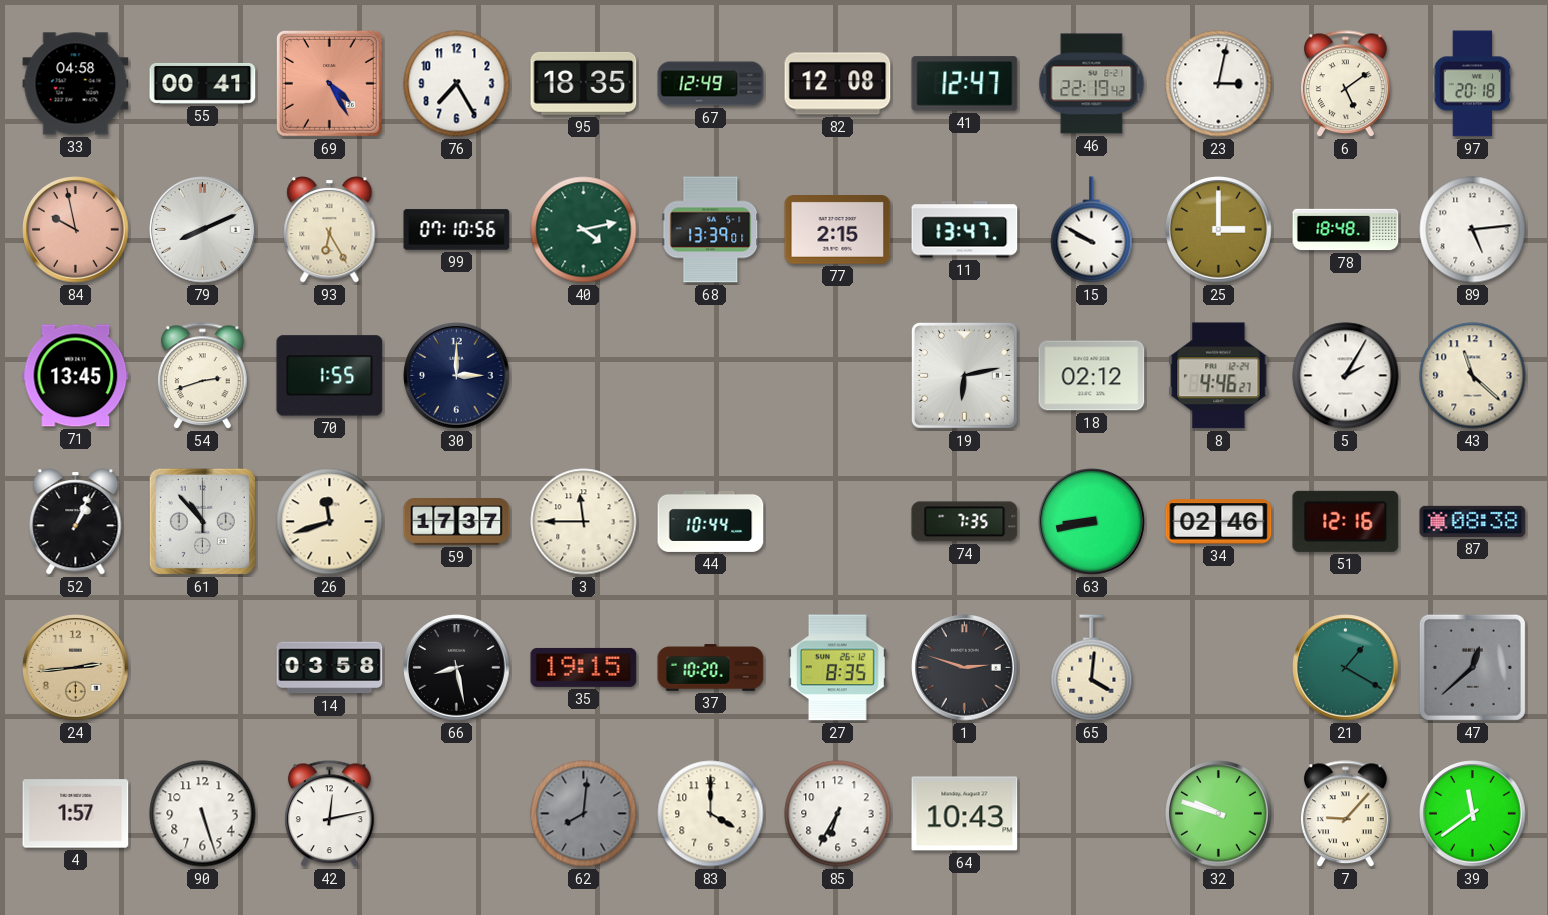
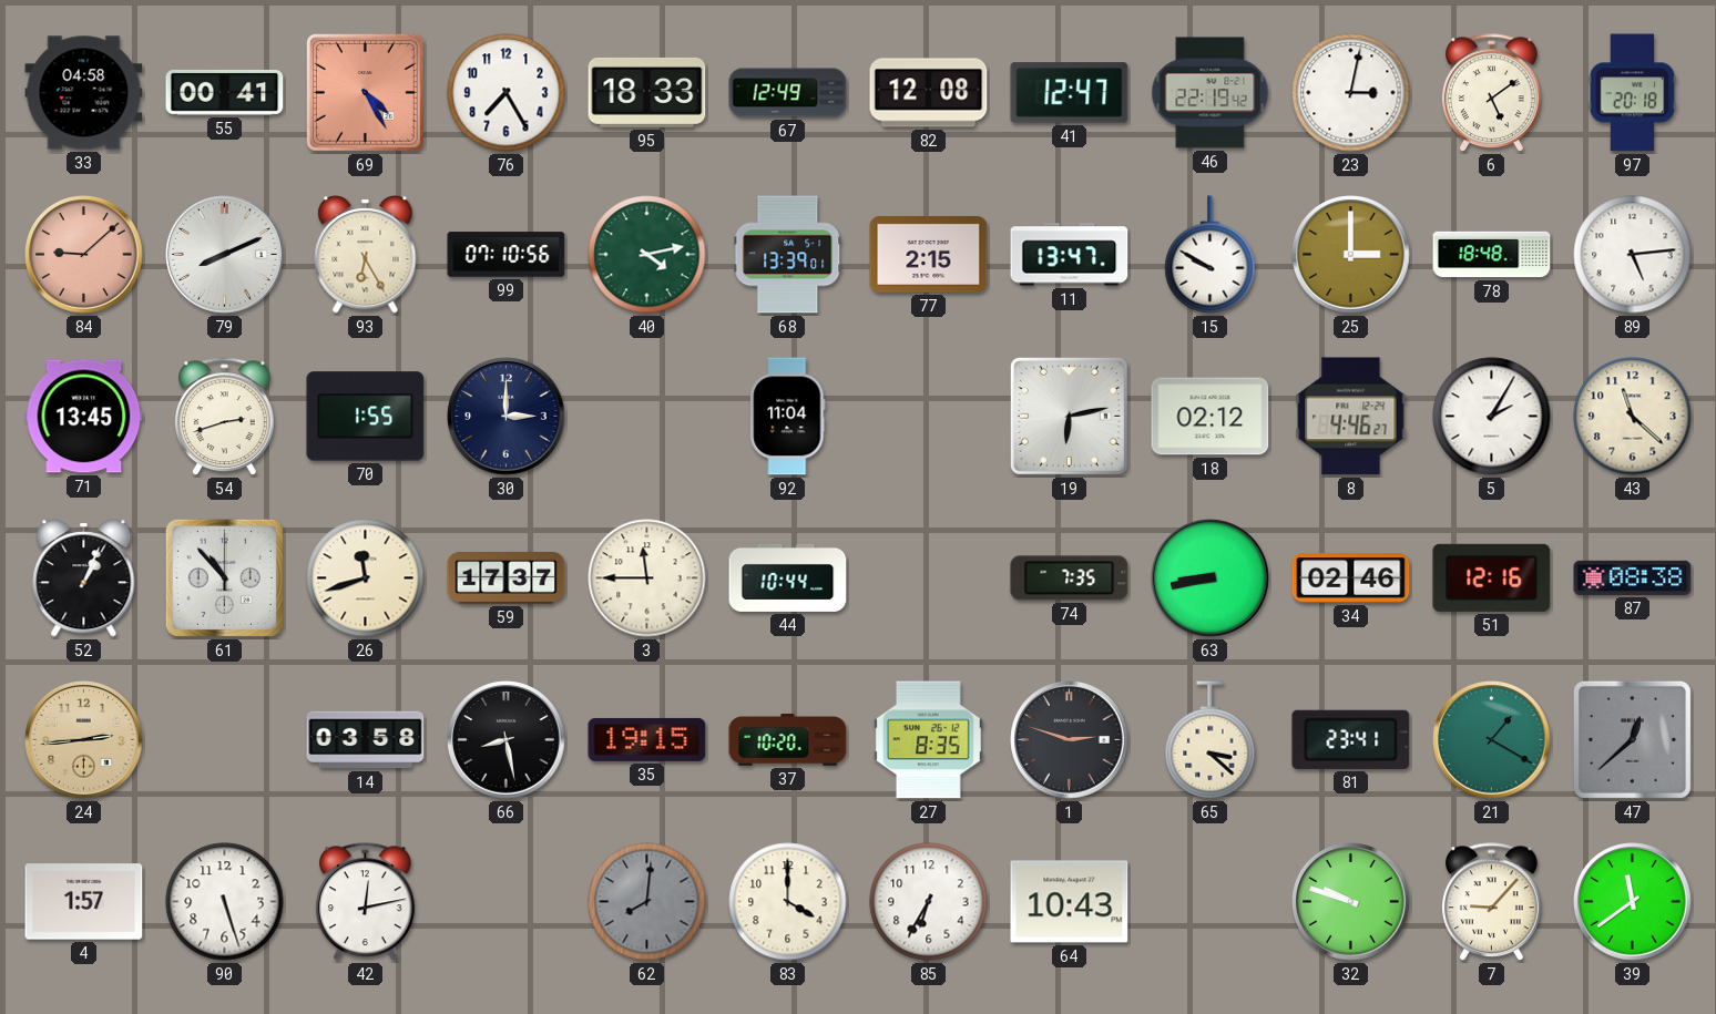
95: 18:35 -> 18:33 (647, 92)
84: 9:58 -> 9:08 (84, 255)
92: none -> 11:04 (788, 417)
65: 4:01 -> 3:22 (1211, 740)
81: none -> 23:41 (1351, 739)
